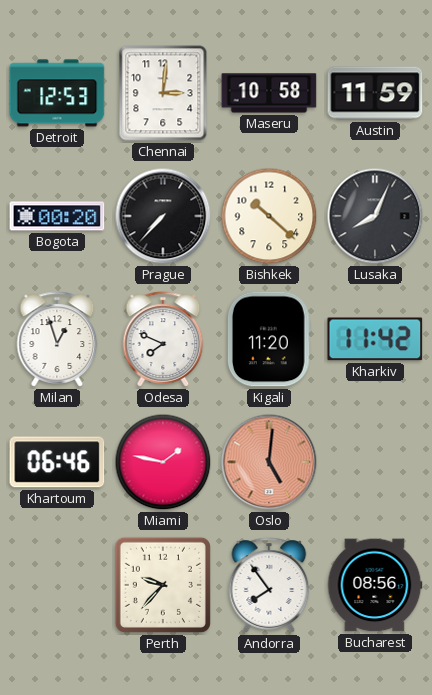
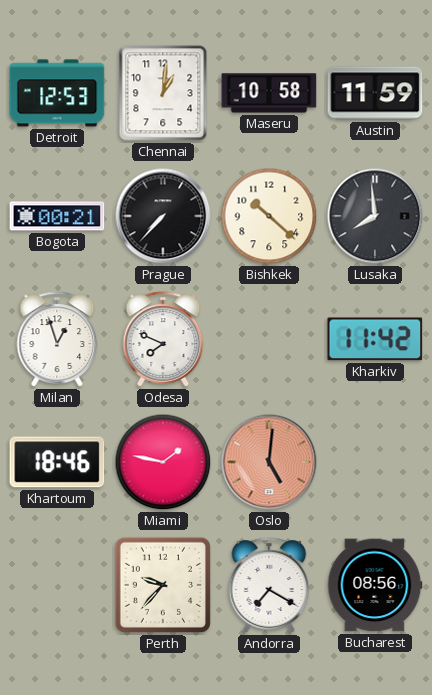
Chennai: 3:01 -> 1:01 (163, 93)
Bogota: 00:20 -> 00:21 (57, 216)
Lusaka: 8:04 -> 7:59 (375, 216)
Kigali: 11:20 -> none (269, 339)
Khartoum: 06:46 -> 18:46 (57, 462)
Andorra: 7:54 -> 7:20 (269, 585)
